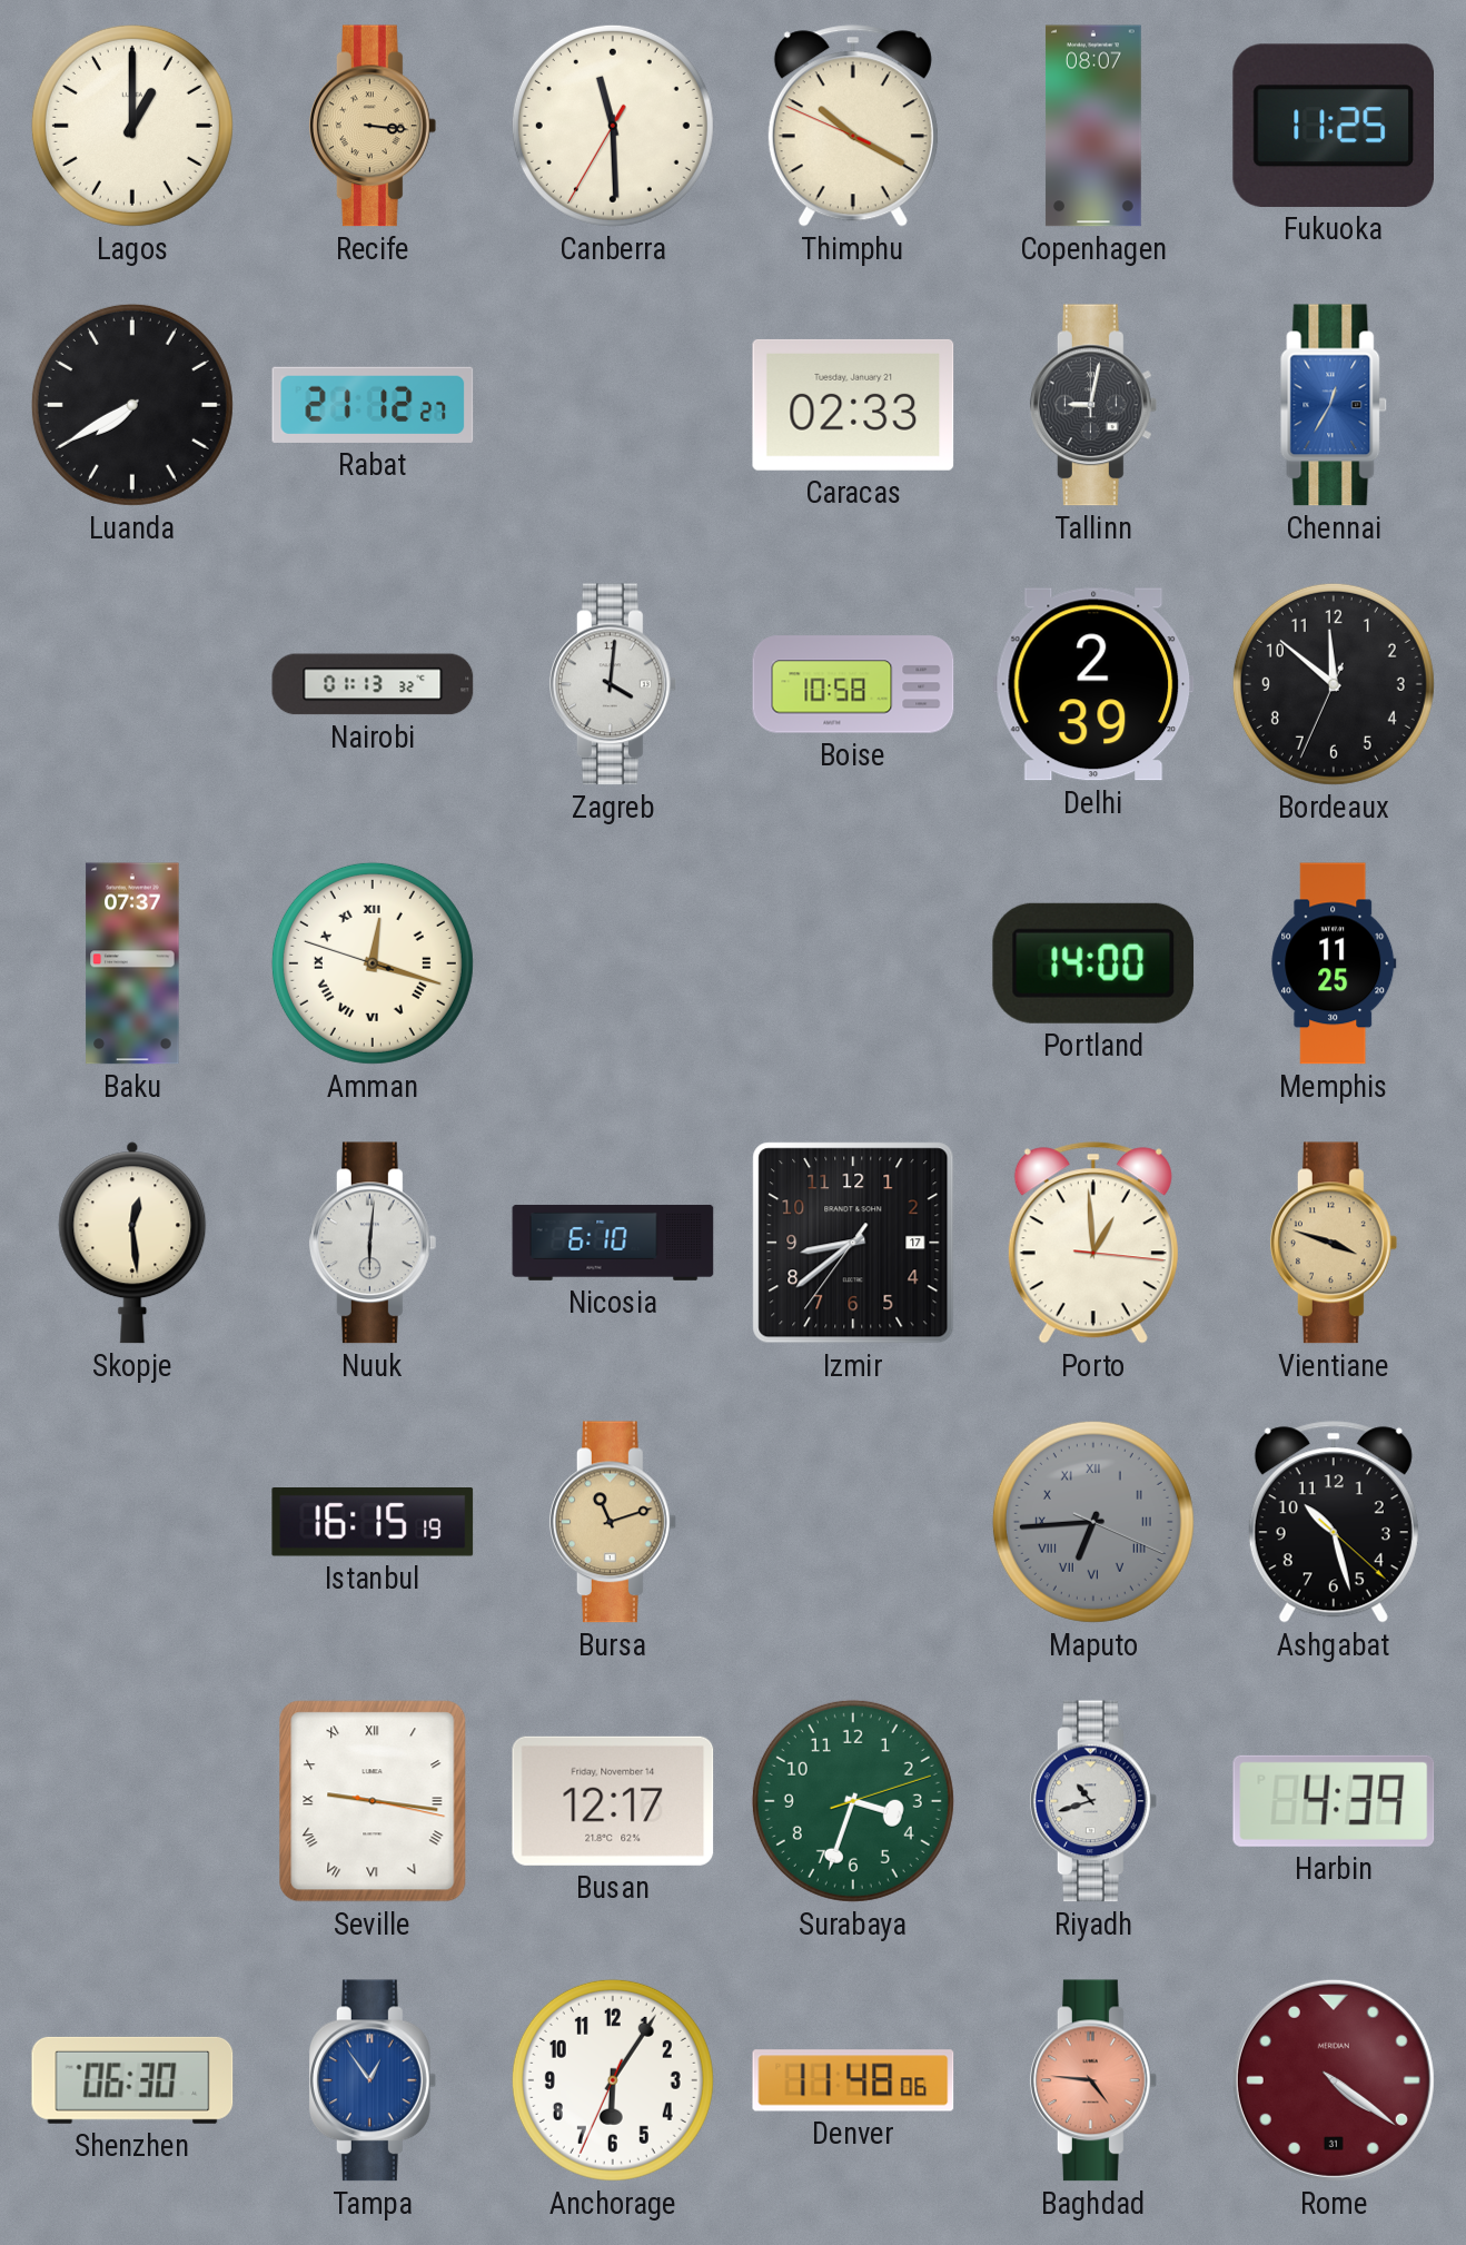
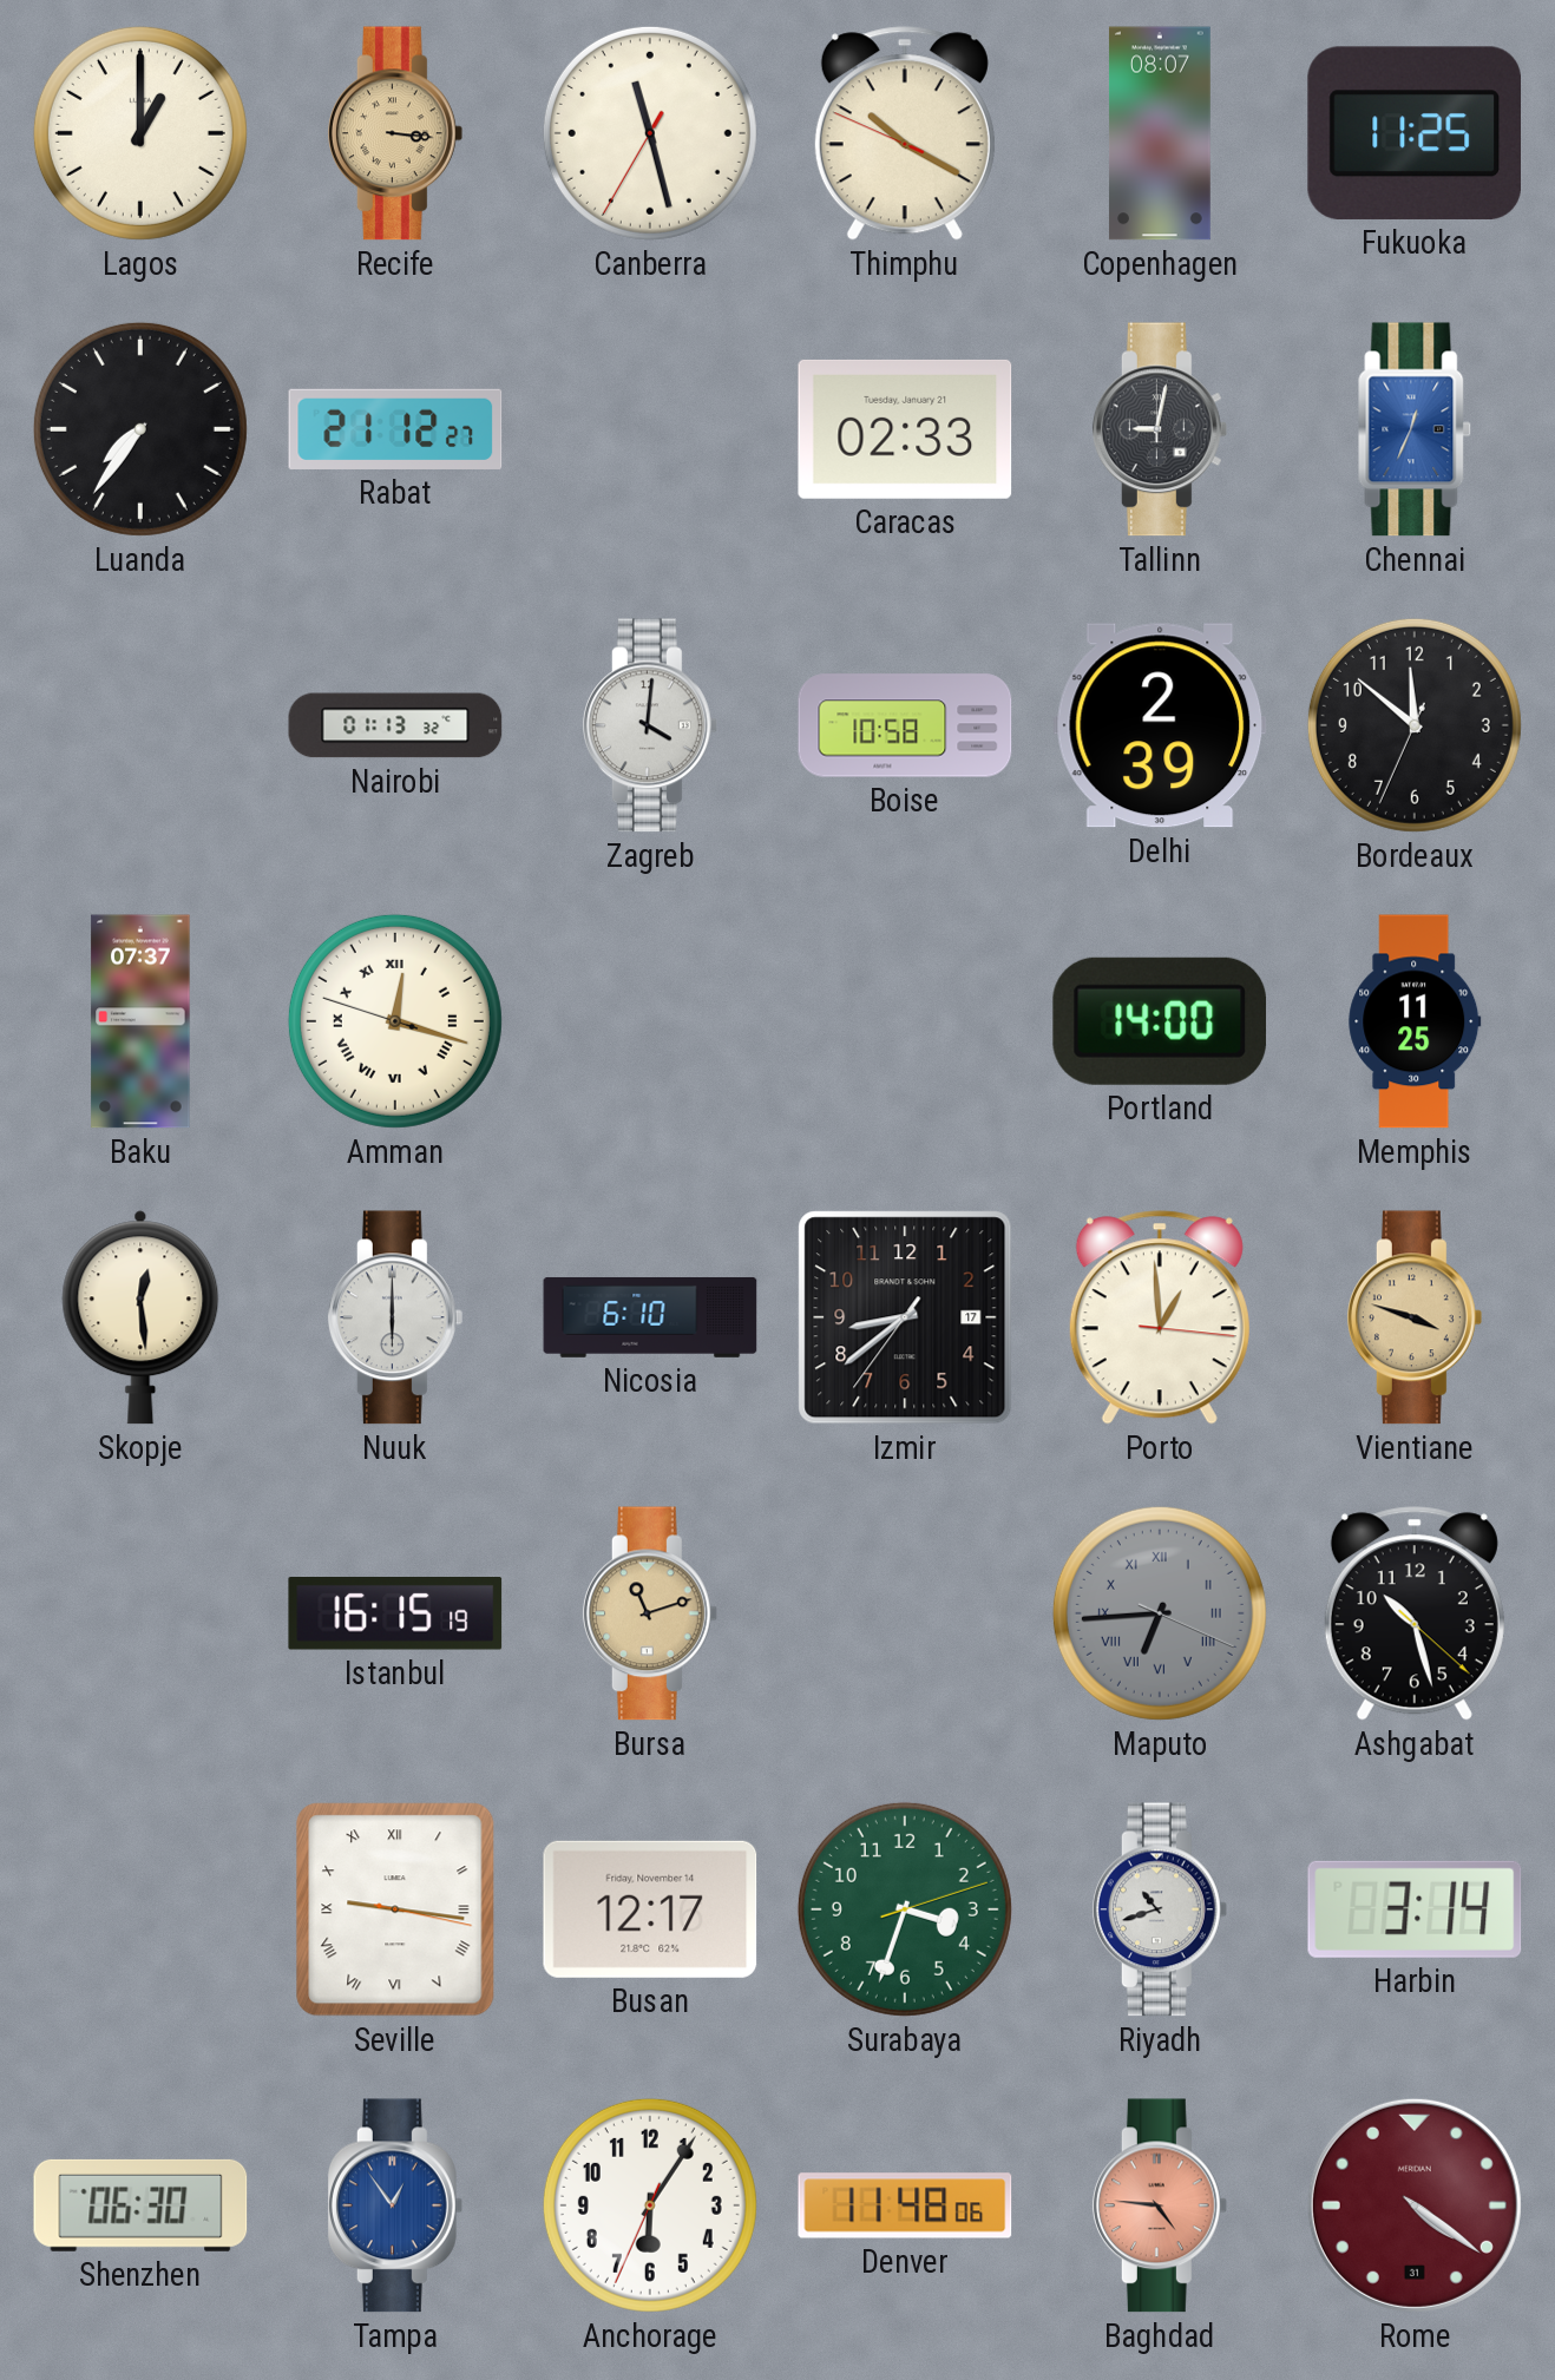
Canberra: 11:29 -> 11:27 (650, 133)
Luanda: 7:40 -> 7:36 (140, 429)
Chennai: 12:35 -> 12:34 (1415, 429)
Nuuk: 6:01 -> 6:00 (395, 1317)
Harbin: 4:39 -> 3:14 (1415, 1909)
